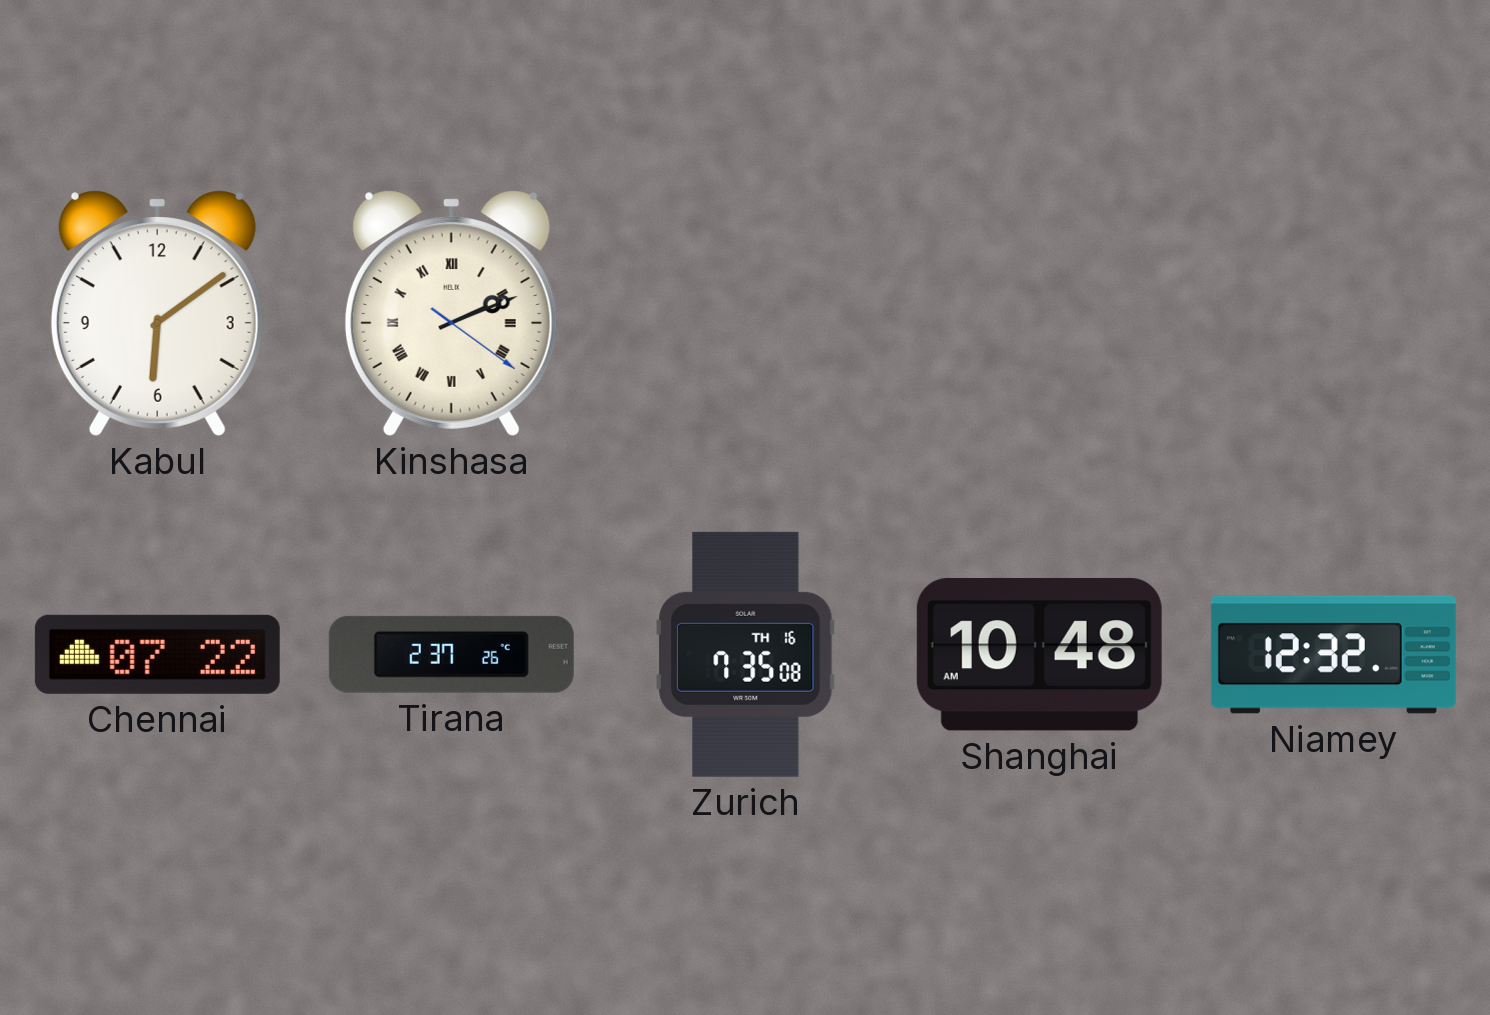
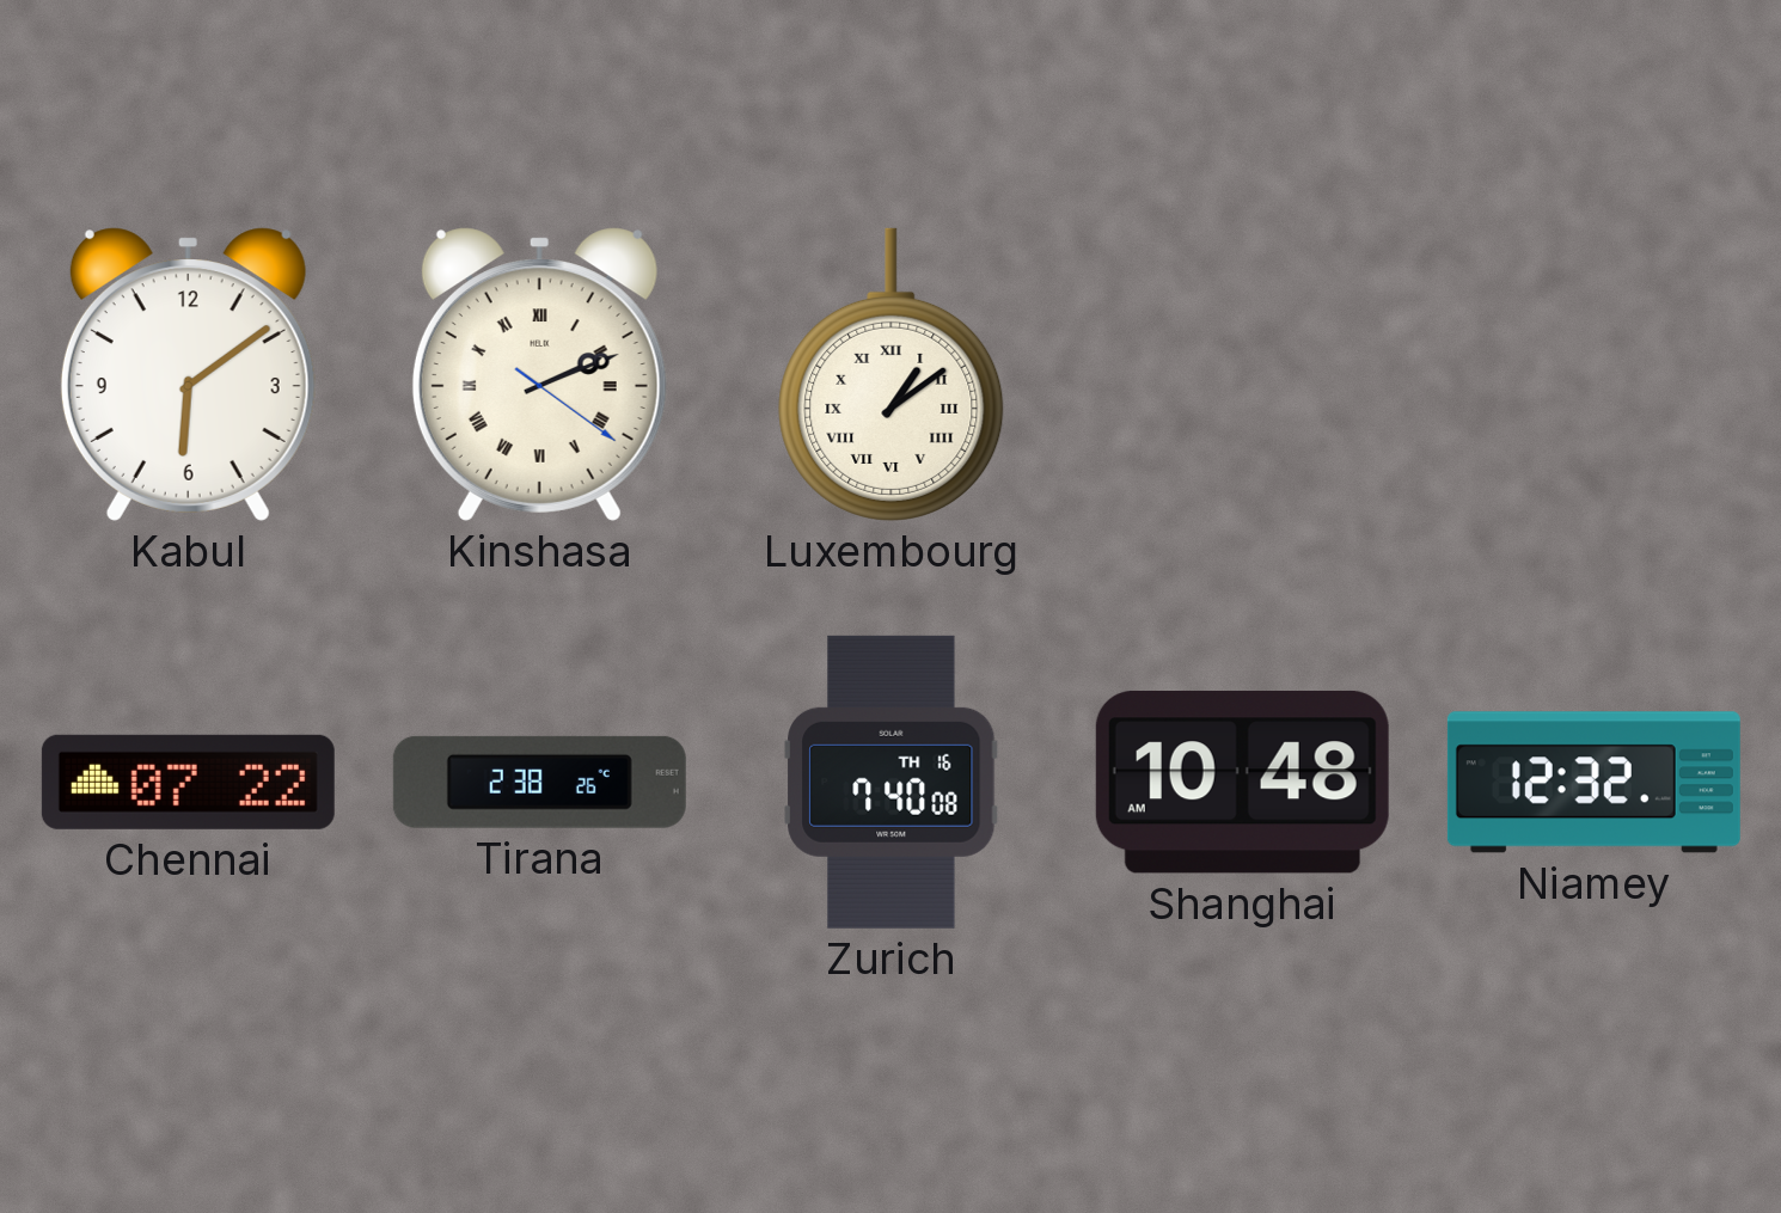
Luxembourg: none -> 1:09 (892, 374)
Tirana: 2:37 -> 2:38 (539, 782)
Zurich: 7:35 -> 7:40 (892, 782)
